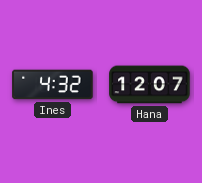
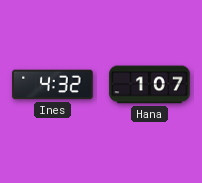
Hana: 12:07 -> 1:07 (150, 85)
